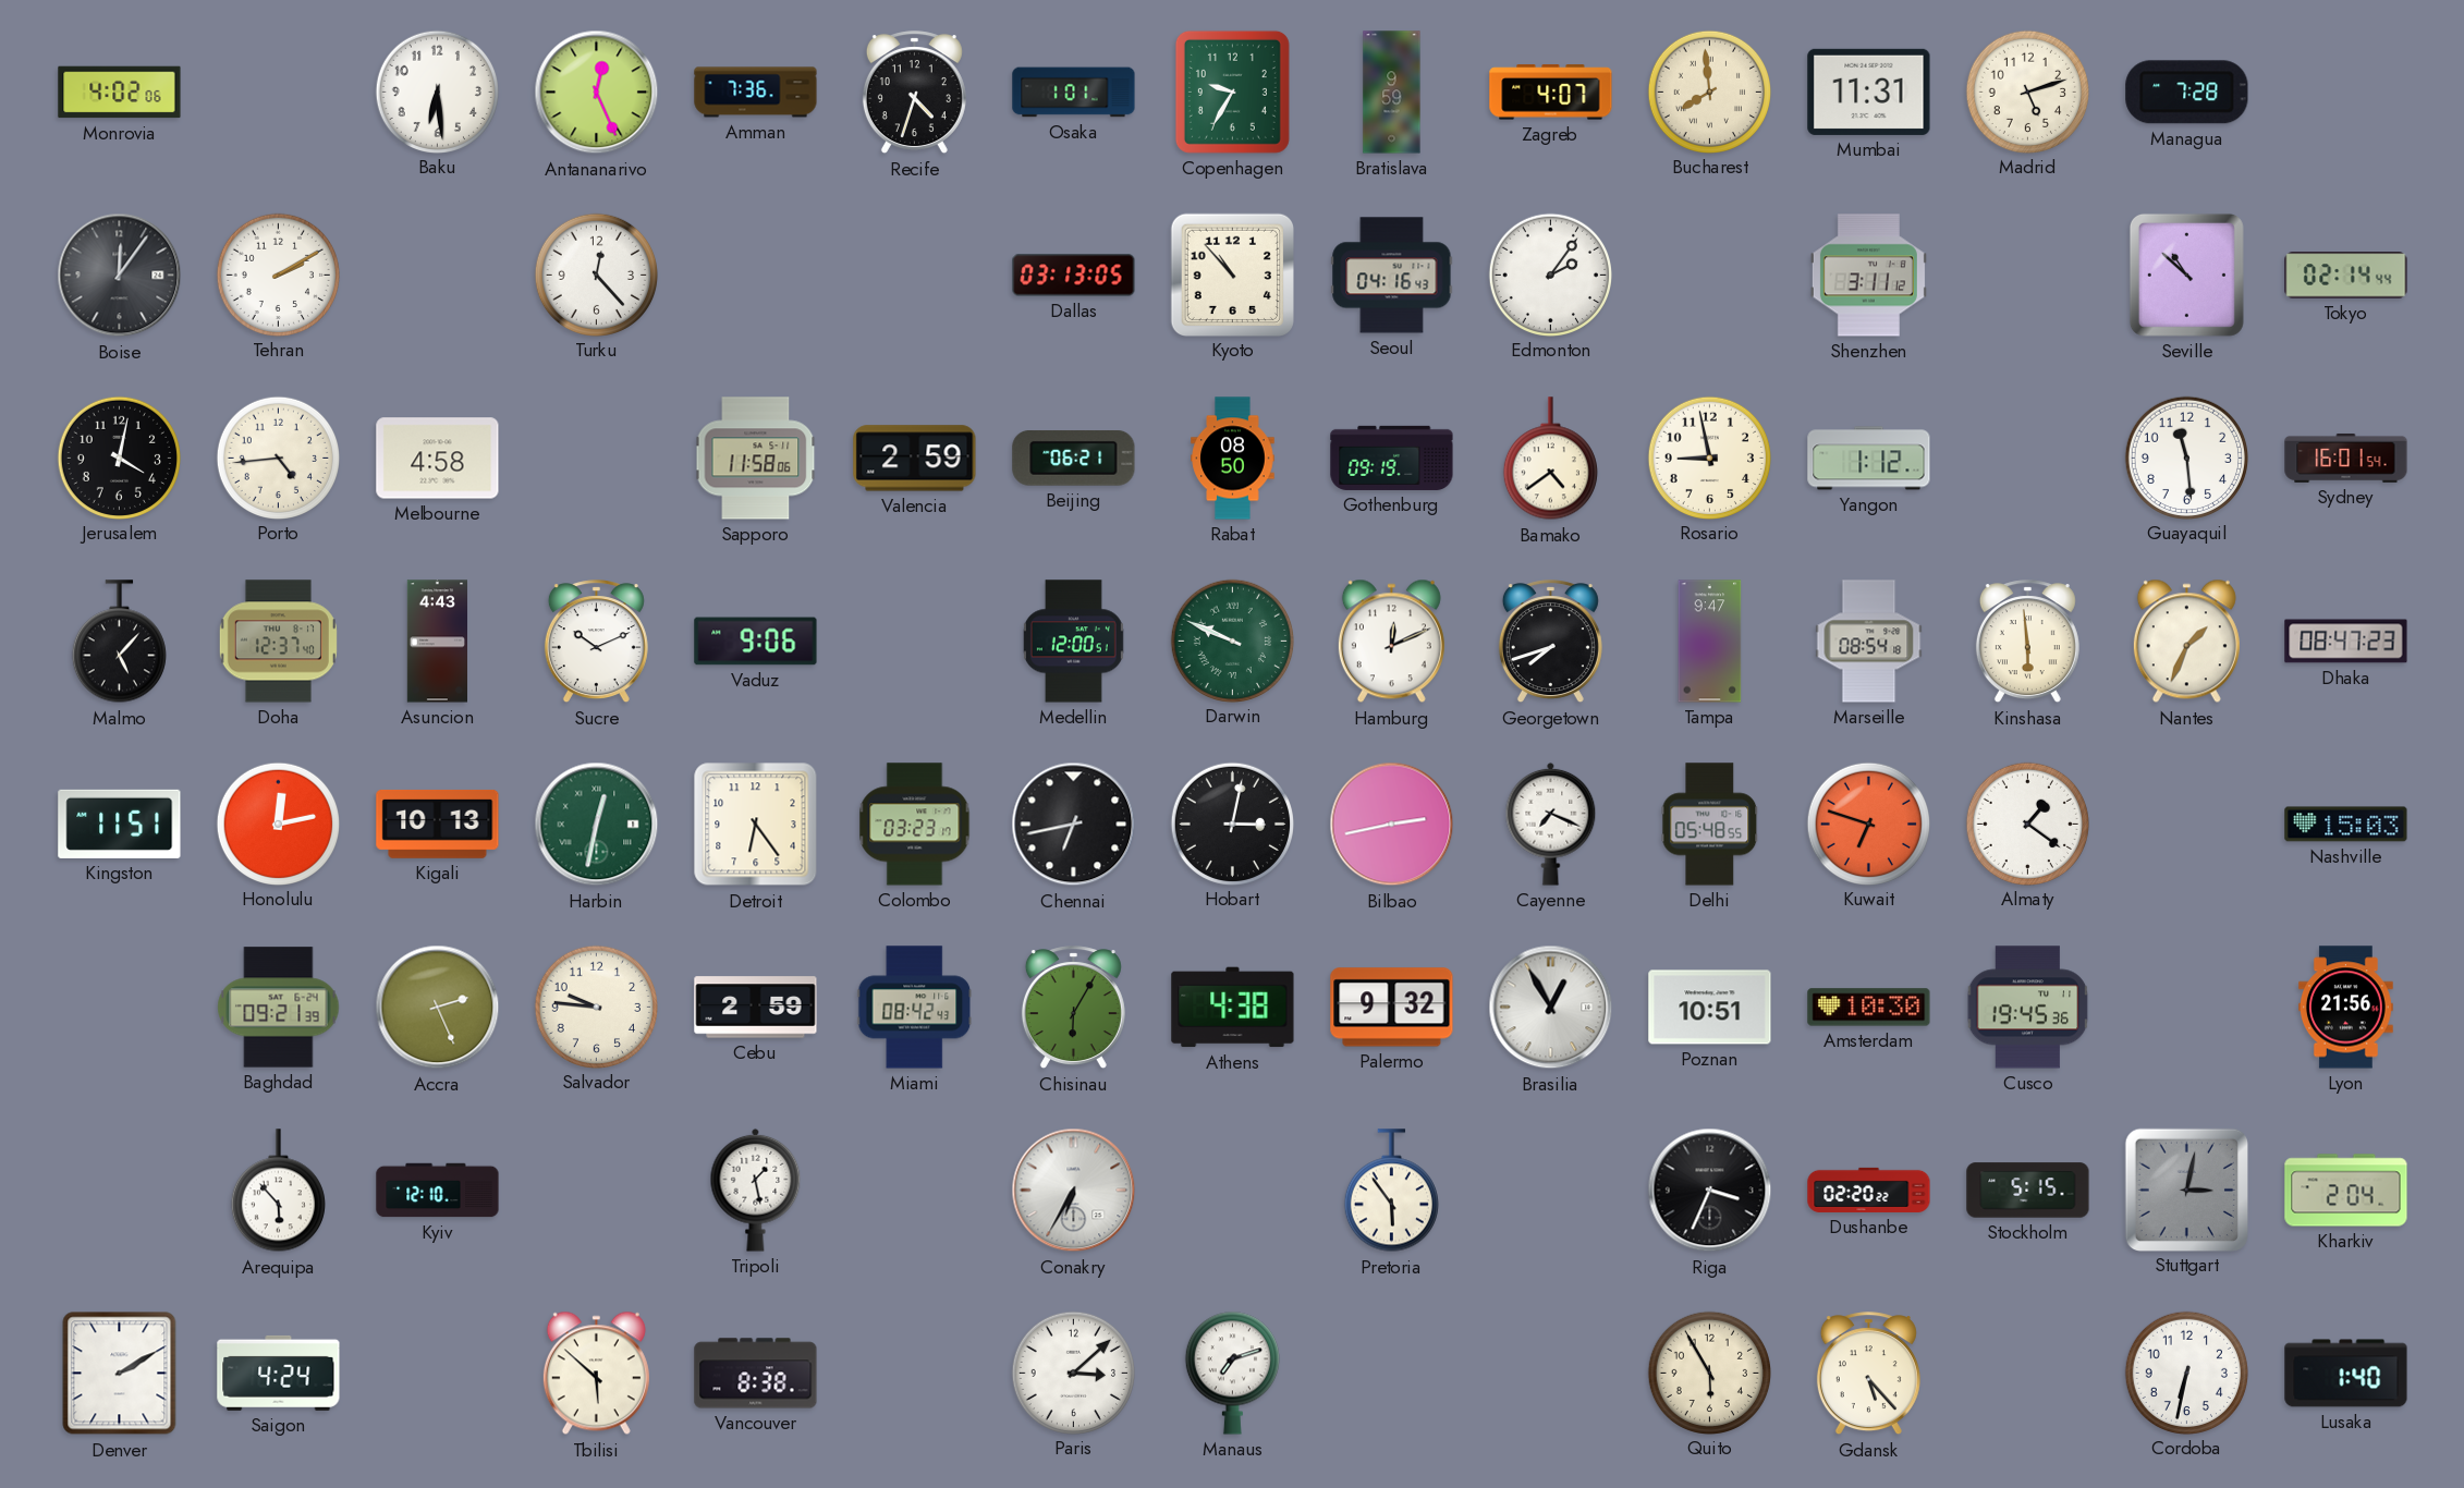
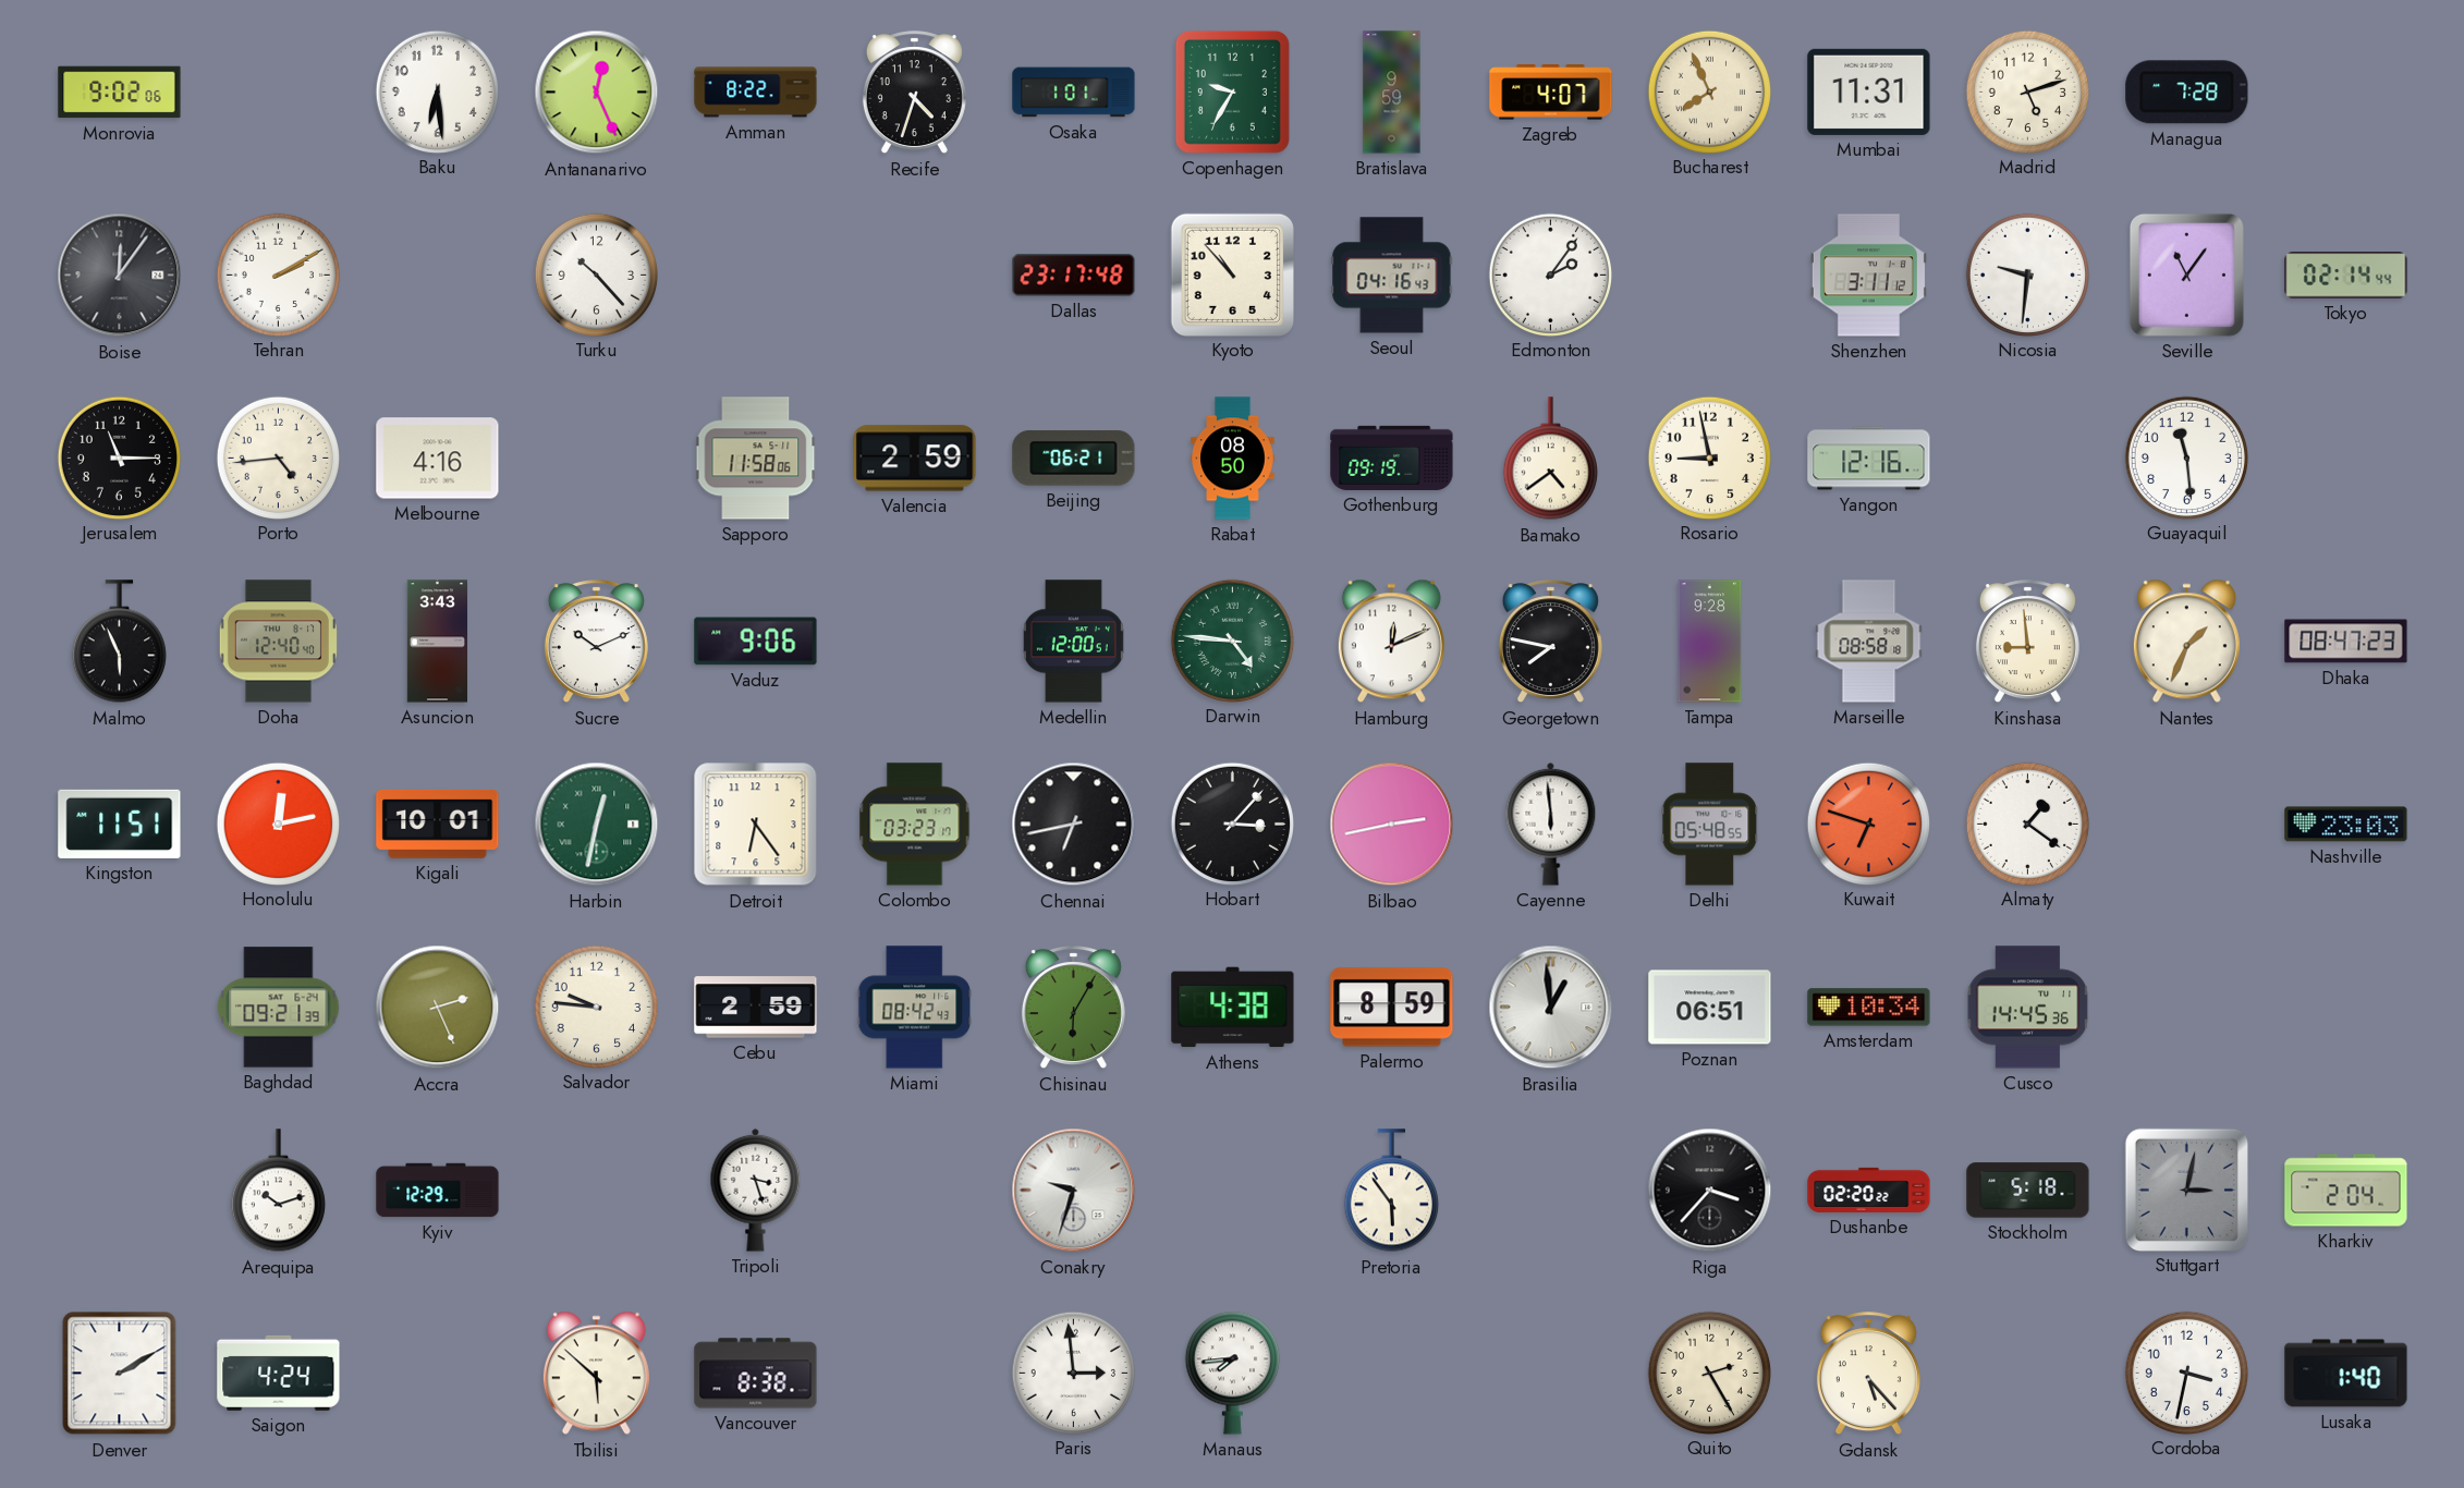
Monrovia: 4:02 -> 9:02 (120, 93)
Amman: 7:36 -> 8:22 (756, 93)
Bucharest: 7:59 -> 7:56 (1709, 92)
Turku: 12:23 -> 10:23 (596, 275)
Dallas: 03:13 -> 23:17 (1074, 276)
Nicosia: none -> 9:31 (2027, 275)
Seville: 10:52 -> 11:06 (2186, 275)
Jerusalem: 4:02 -> 11:15 (119, 458)
Melbourne: 4:58 -> 4:16 (438, 459)
Yangon: 1:12 -> 12:16 (1869, 459)
Sydney: 16:01 -> none (2346, 458)
Malmo: 5:07 -> 5:56 (119, 642)
Doha: 12:37 -> 12:40 (278, 642)
Asuncion: 4:43 -> 3:43 (438, 642)
Darwin: 9:49 -> 4:46 (1232, 641)
Georgetown: 7:42 -> 7:47 (1550, 642)
Tampa: 9:47 -> 9:28 (1710, 642)
Marseille: 08:54 -> 08:58 (1869, 642)
Kinshasa: 5:59 -> 8:59 (2027, 642)
Kigali: 10:13 -> 10:01 (438, 824)
Hobart: 3:02 -> 3:07 (1232, 824)
Cayenne: 7:19 -> 5:59 (1551, 824)
Nashville: 15:03 -> 23:03 (2346, 825)
Palermo: 9:32 -> 8:59 (1392, 1008)
Brasilia: 12:55 -> 12:59 (1551, 1008)
Poznan: 10:51 -> 06:51 (1710, 1008)
Amsterdam: 10:30 -> 10:34 (1869, 1008)
Cusco: 19:45 -> 14:45 (2028, 1008)
Lyon: 21:56 -> none (2345, 1008)
Arequipa: 5:53 -> 10:12 (278, 1191)
Kyiv: 12:10 -> 12:29 (438, 1191)
Tripoli: 1:28 -> 3:27 (756, 1190)
Conakry: 6:35 -> 9:33 (1074, 1191)
Riga: 3:34 -> 3:37 (1710, 1191)
Stockholm: 5:15 -> 5:18 (2028, 1191)
Paris: 3:08 -> 2:59 (1073, 1373)
Manaus: 7:12 -> 7:44 (1232, 1373)
Quito: 5:55 -> 2:25 (1709, 1373)
Cordoba: 6:32 -> 3:32 (2186, 1373)
